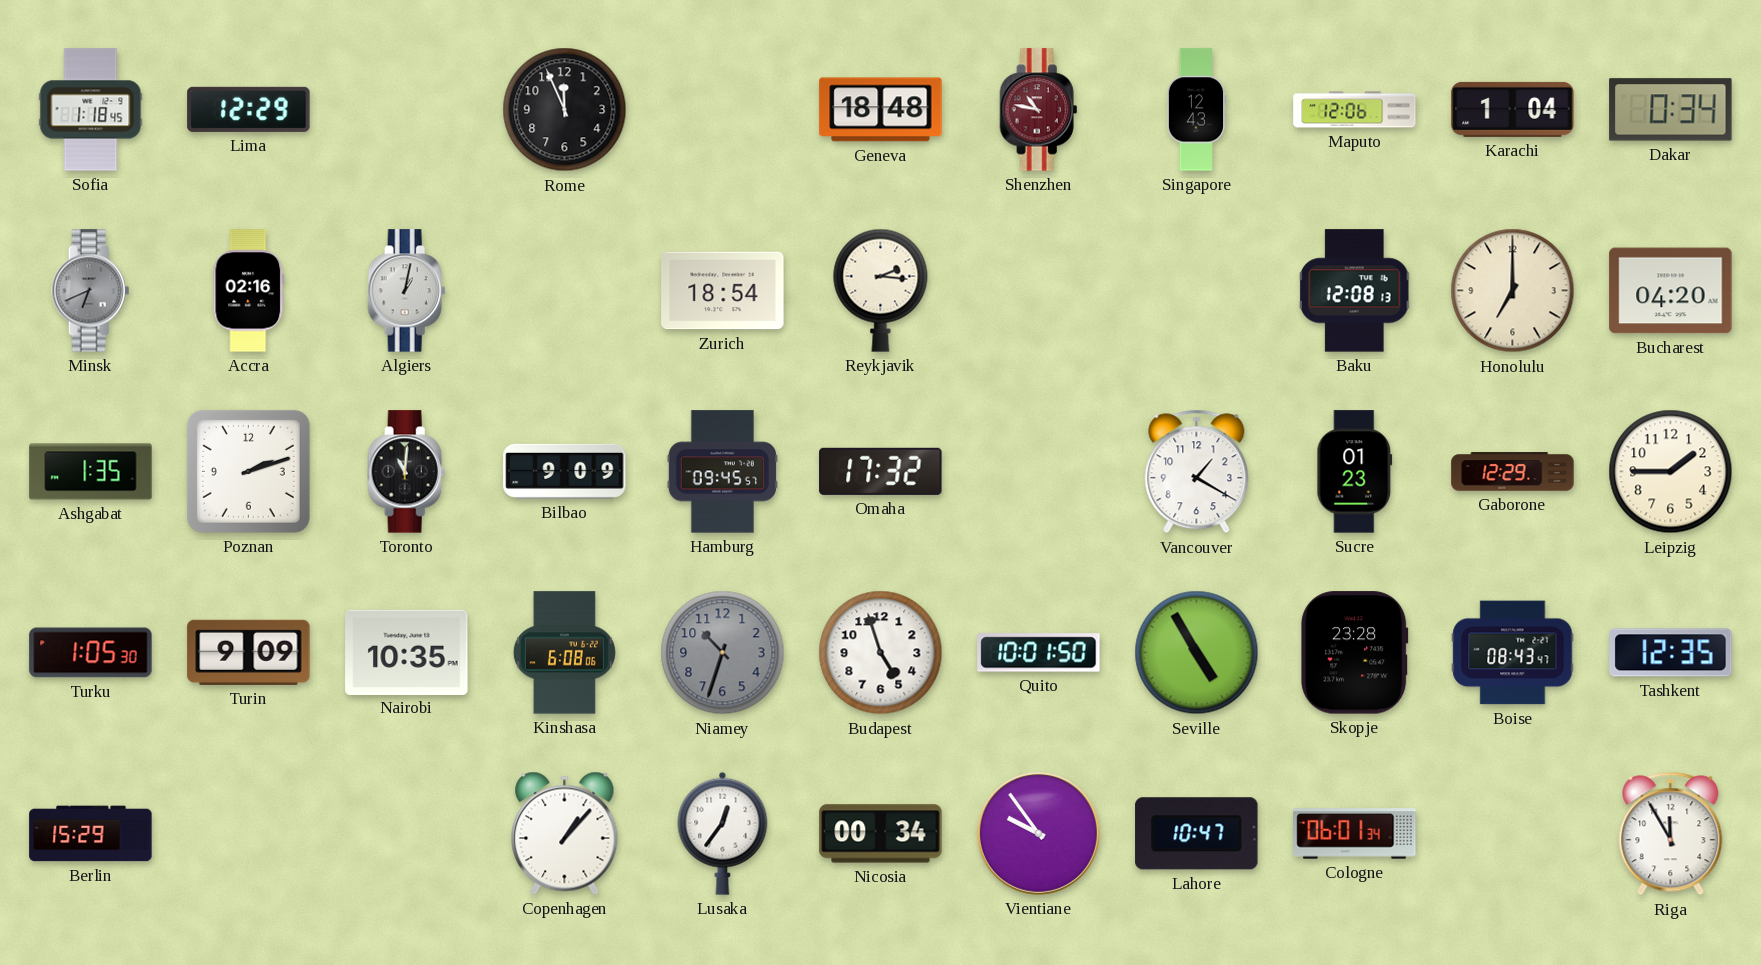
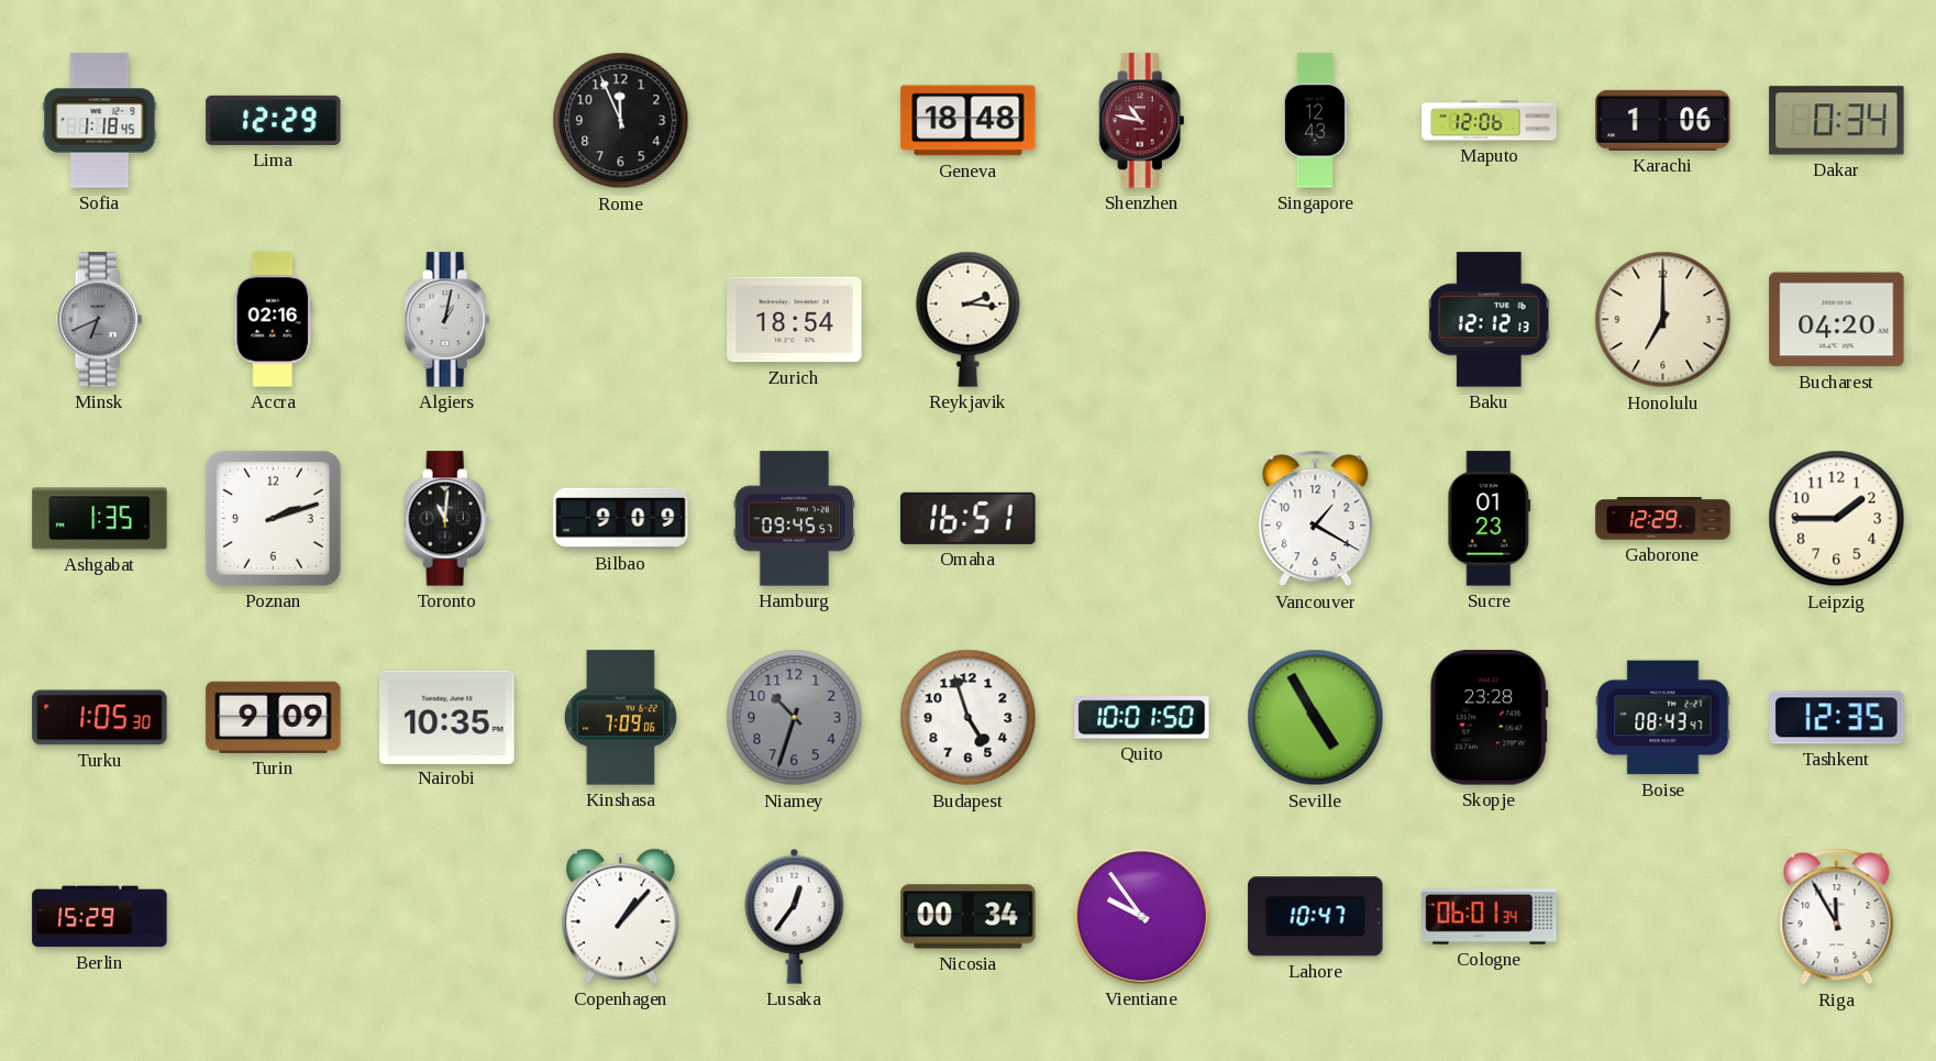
Karachi: 1:04 -> 1:06 (1663, 120)
Baku: 12:08 -> 12:12 (1490, 320)
Omaha: 17:32 -> 16:51 (969, 518)
Kinshasa: 6:08 -> 7:09 (620, 718)
